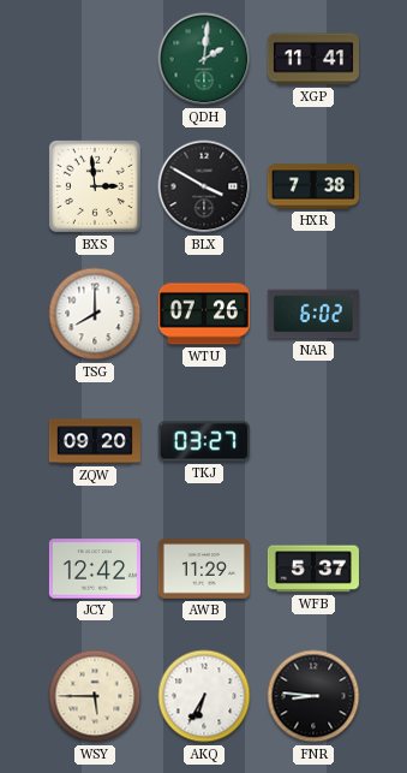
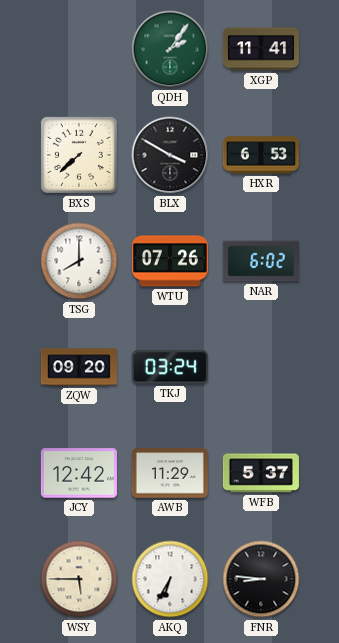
QDH: 2:01 -> 2:06 (170, 49)
BXS: 2:59 -> 7:38 (79, 155)
HXR: 7:38 -> 6:53 (261, 155)
TKJ: 03:27 -> 03:24 (170, 367)
